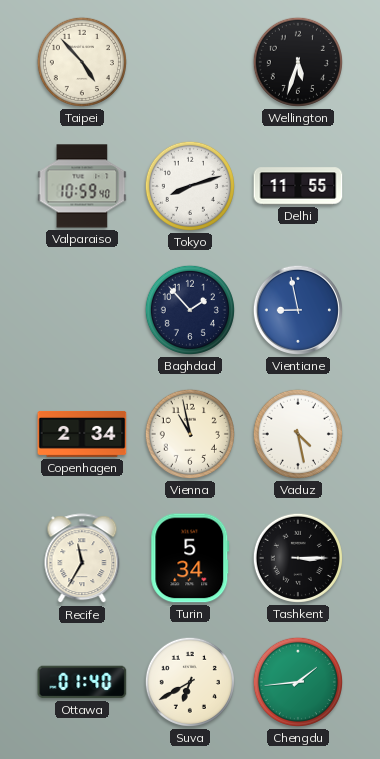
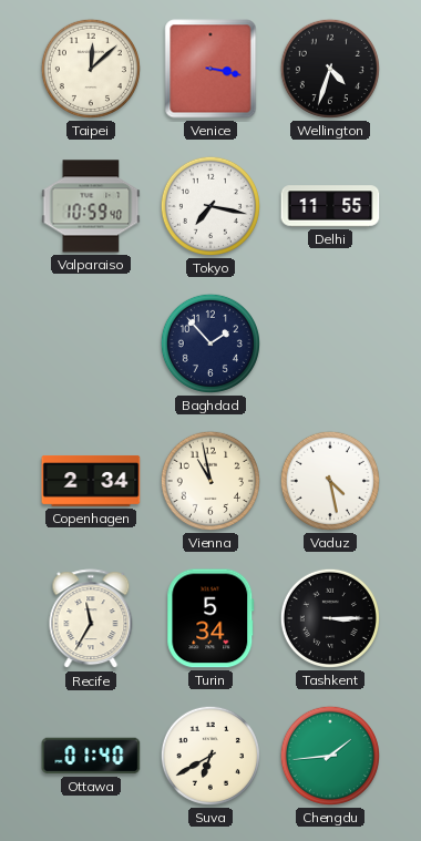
Taipei: 4:53 -> 12:08 (91, 69)
Venice: none -> 3:17 (210, 69)
Wellington: 5:33 -> 4:33 (330, 69)
Tokyo: 8:12 -> 7:17 (210, 206)
Vientiane: 8:58 -> none (298, 310)
